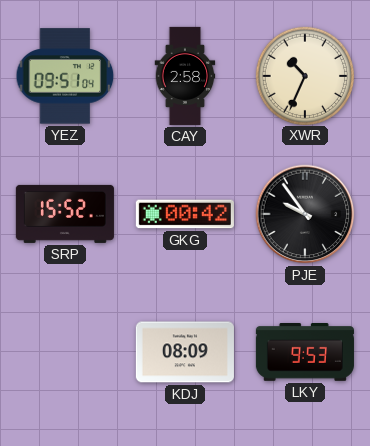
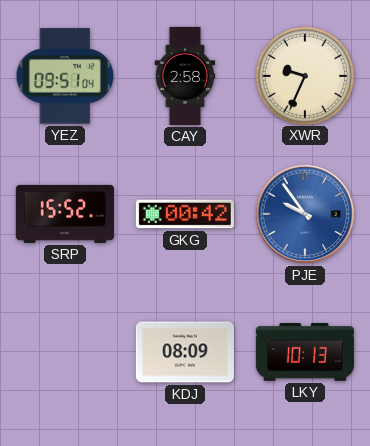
XWR: 10:34 -> 9:34 (304, 75)
PJE dial: black -> blue (305, 214)
LKY: 9:53 -> 10:13 (305, 353)
